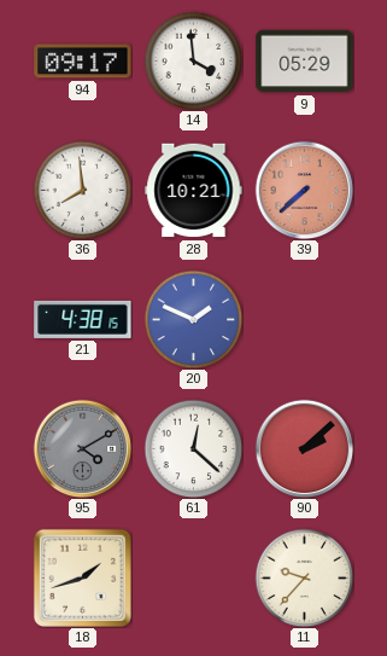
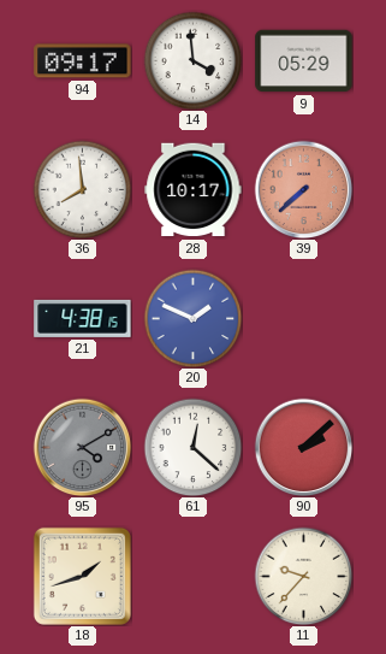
28: 10:21 -> 10:17 (194, 190)
